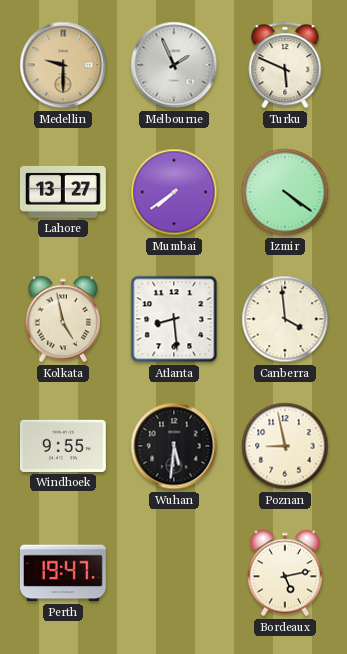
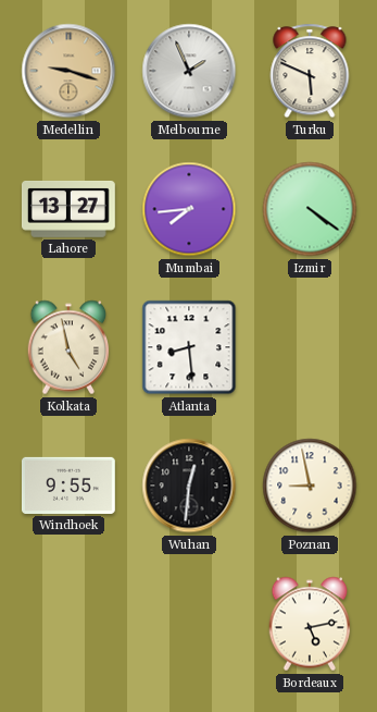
Medellin: 9:30 -> 9:18 (68, 71)
Mumbai: 7:39 -> 7:44 (189, 209)
Canberra: 3:59 -> none (285, 319)
Wuhan: 5:31 -> 12:31 (189, 486)
Perth: 19:47 -> none (63, 573)
